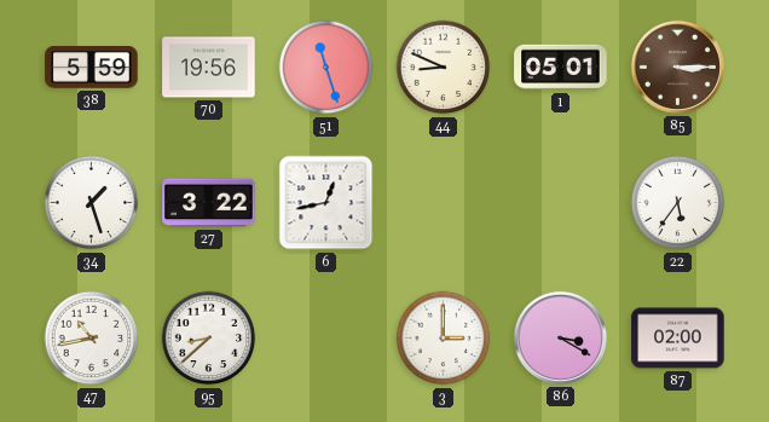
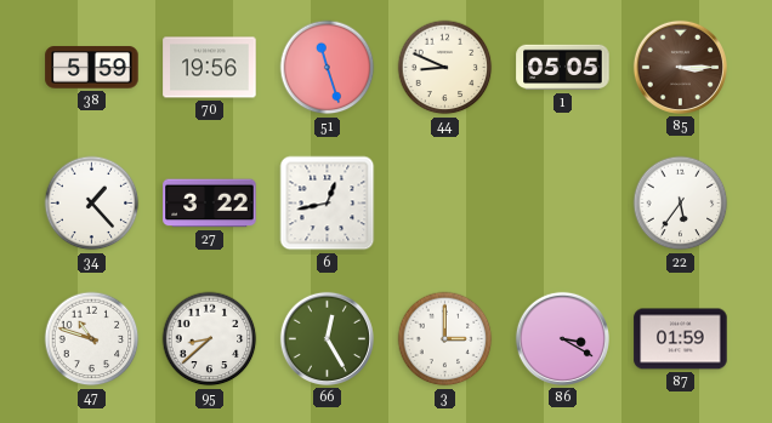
1: 05:01 -> 05:05 (563, 68)
34: 1:27 -> 1:23 (92, 204)
47: 10:43 -> 10:48 (92, 339)
66: none -> 12:25 (327, 338)
87: 02:00 -> 01:59 (681, 339)
